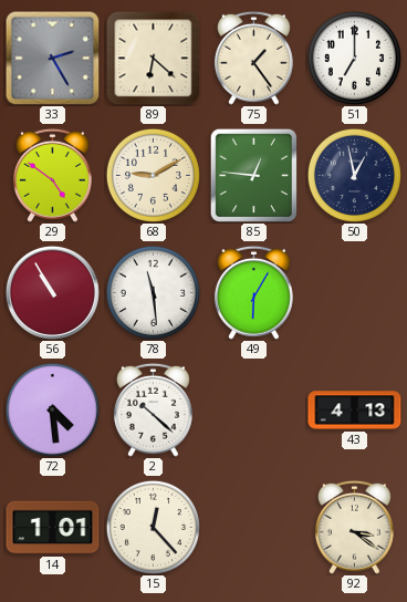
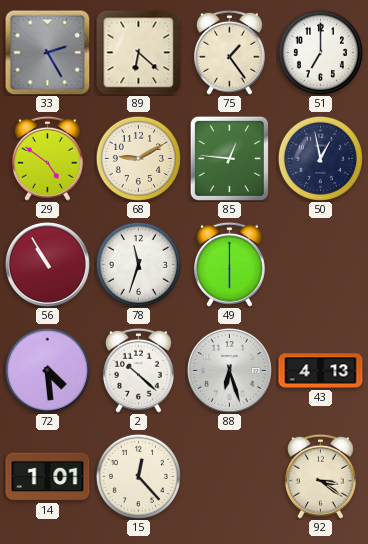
78: 11:29 -> 11:33 (138, 264)
49: 6:05 -> 6:00 (229, 264)
88: none -> 6:27 (229, 370)
